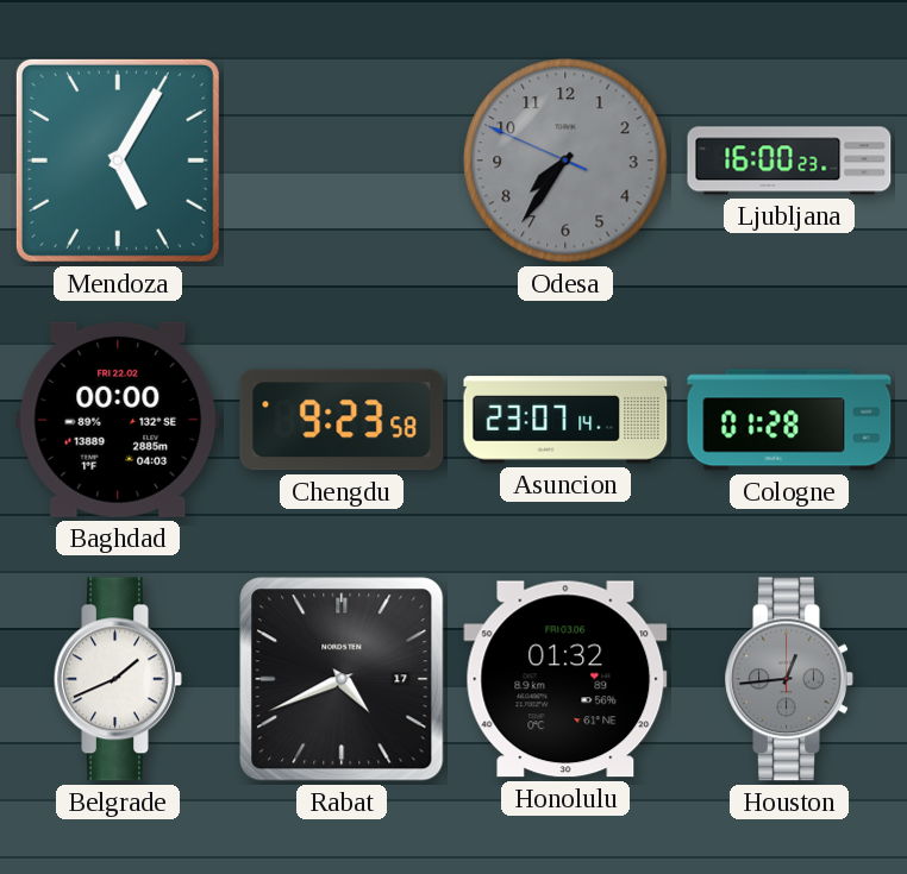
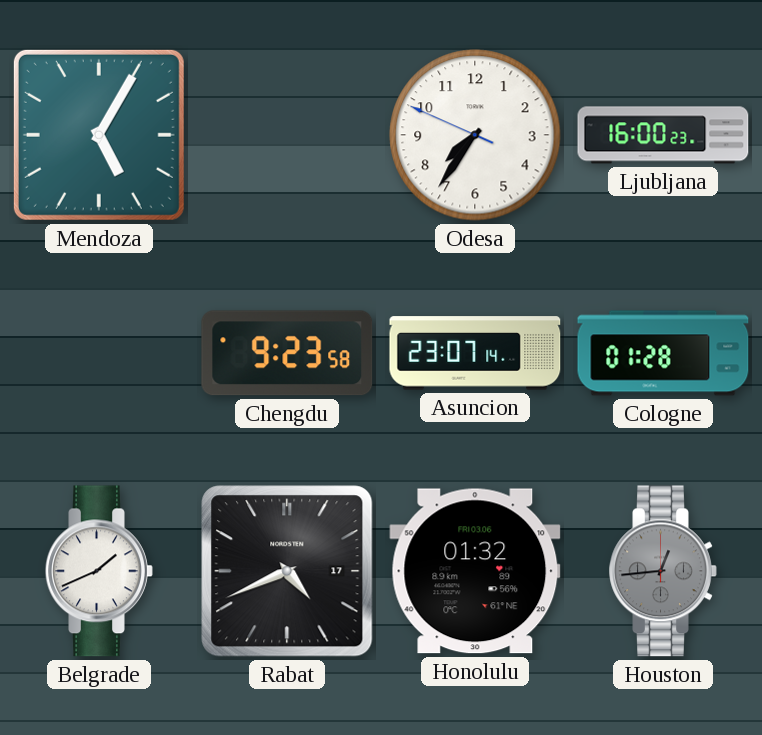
Odesa dial: grey -> white (475, 135)
Baghdad: 00:00 -> none (118, 420)
